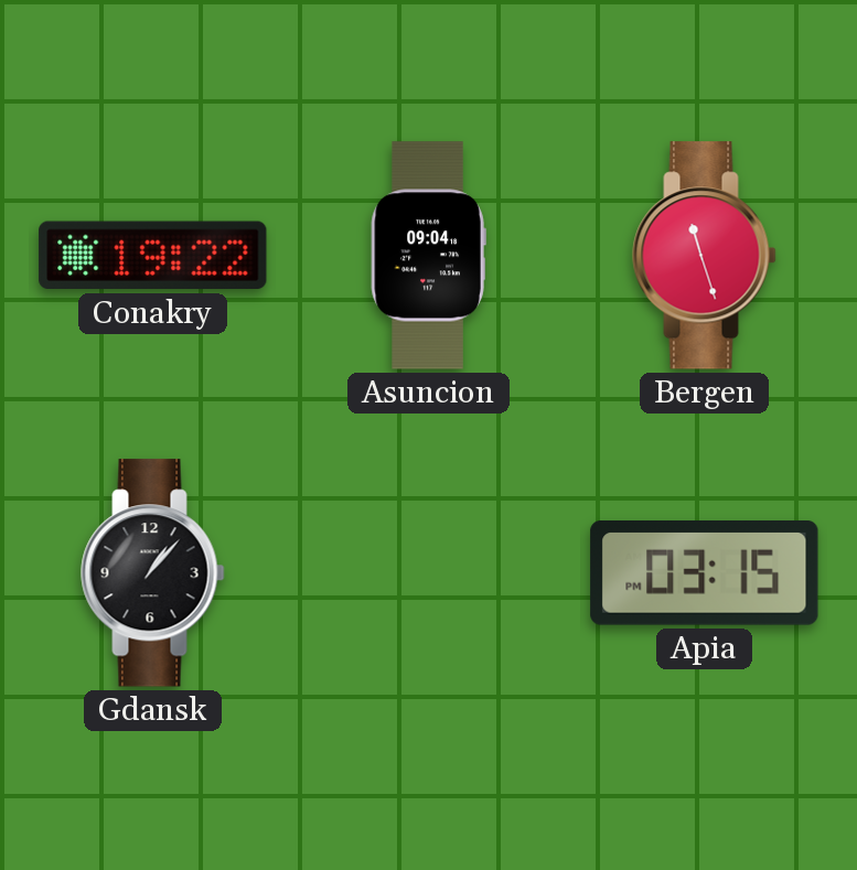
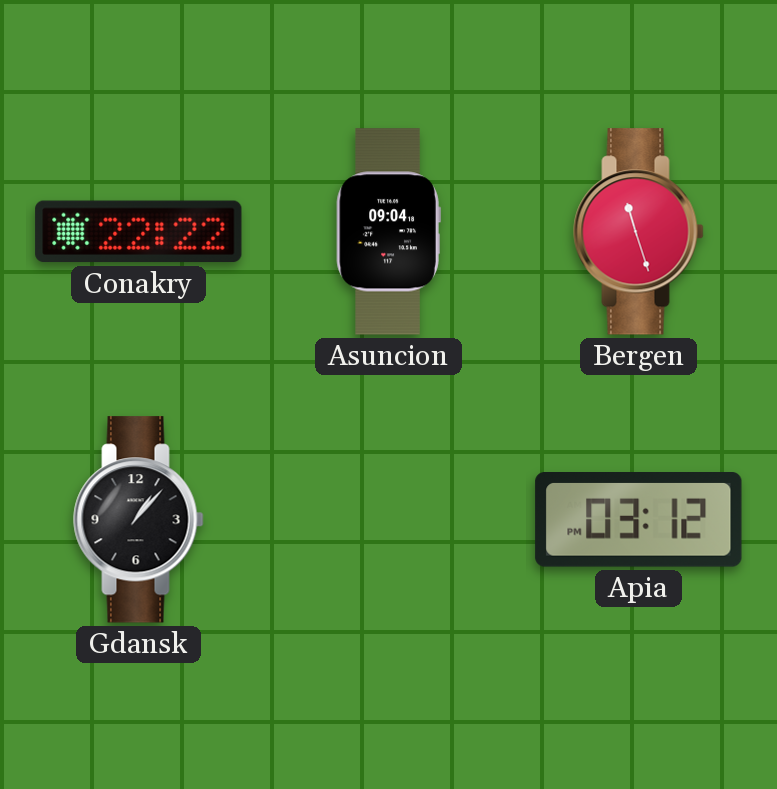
Conakry: 19:22 -> 22:22 (139, 232)
Apia: 03:15 -> 03:12 (639, 520)
